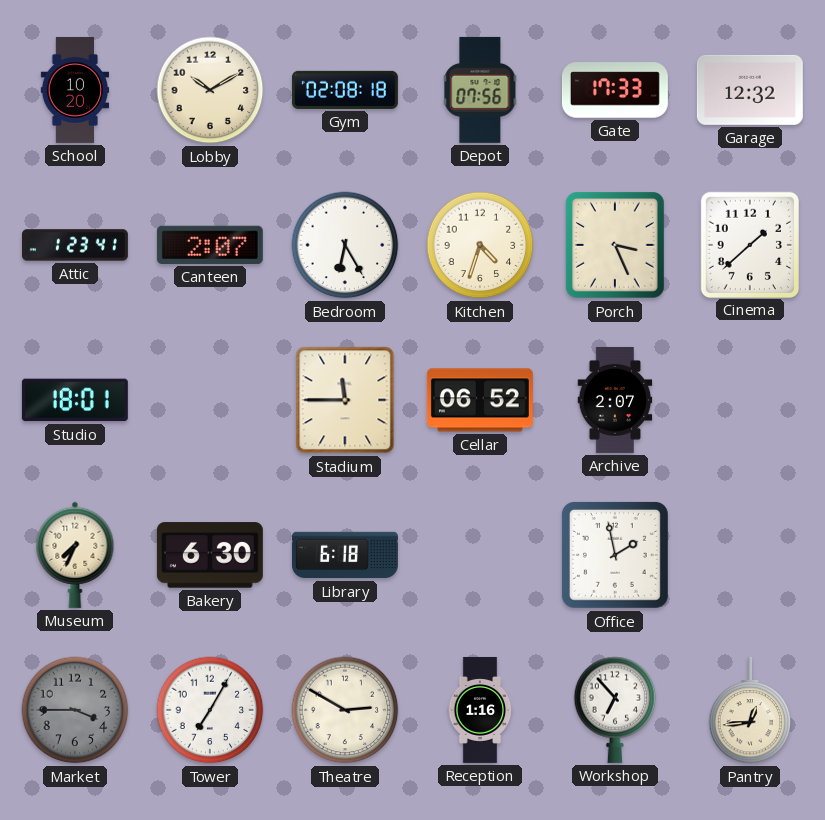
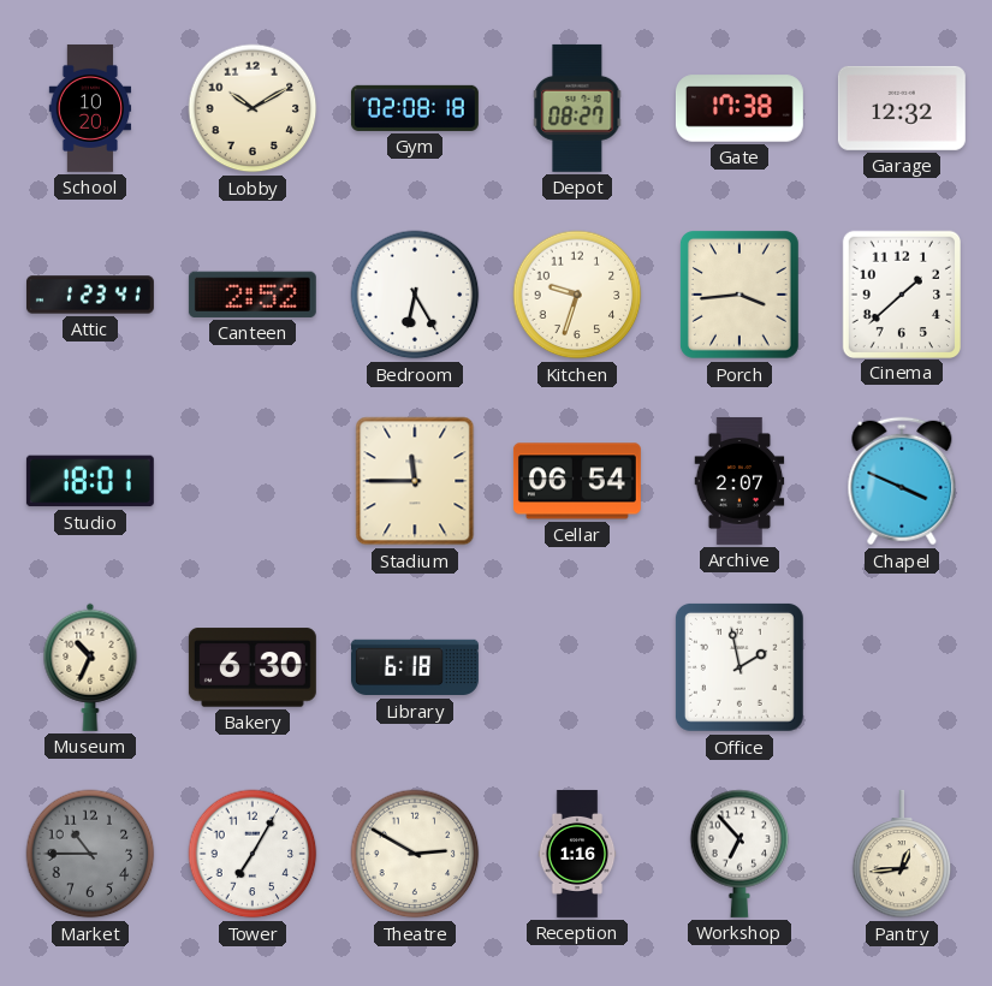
Depot: 07:56 -> 08:27 (577, 108)
Gate: 17:33 -> 17:38 (739, 108)
Canteen: 2:07 -> 2:52 (253, 295)
Kitchen: 4:33 -> 9:33 (577, 295)
Porch: 3:26 -> 3:44 (741, 296)
Cellar: 06:52 -> 06:54 (577, 481)
Chapel: none -> 3:49 (902, 481)
Museum: 7:34 -> 10:34 (90, 667)
Market: 3:45 -> 10:45 (90, 854)
